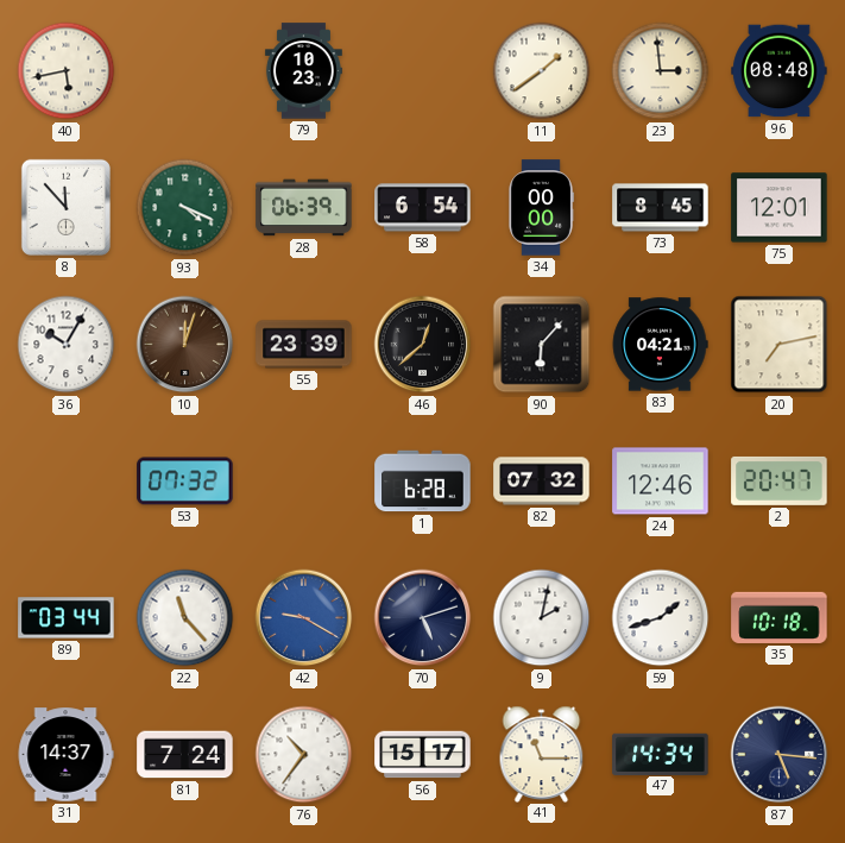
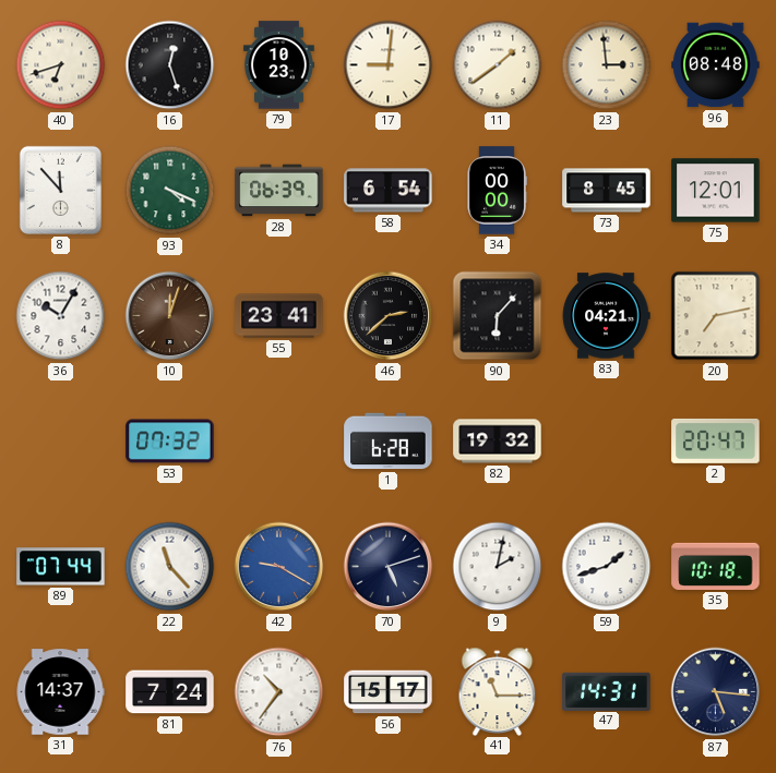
40: 5:43 -> 6:42 (61, 65)
16: none -> 12:27 (170, 65)
17: none -> 9:01 (389, 65)
55: 23:39 -> 23:41 (279, 316)
46: 12:38 -> 2:38 (389, 316)
82: 07:32 -> 19:32 (498, 442)
24: 12:46 -> none (661, 482)
89: 03:44 -> 07:44 (61, 567)
47: 14:34 -> 14:31 (607, 691)
